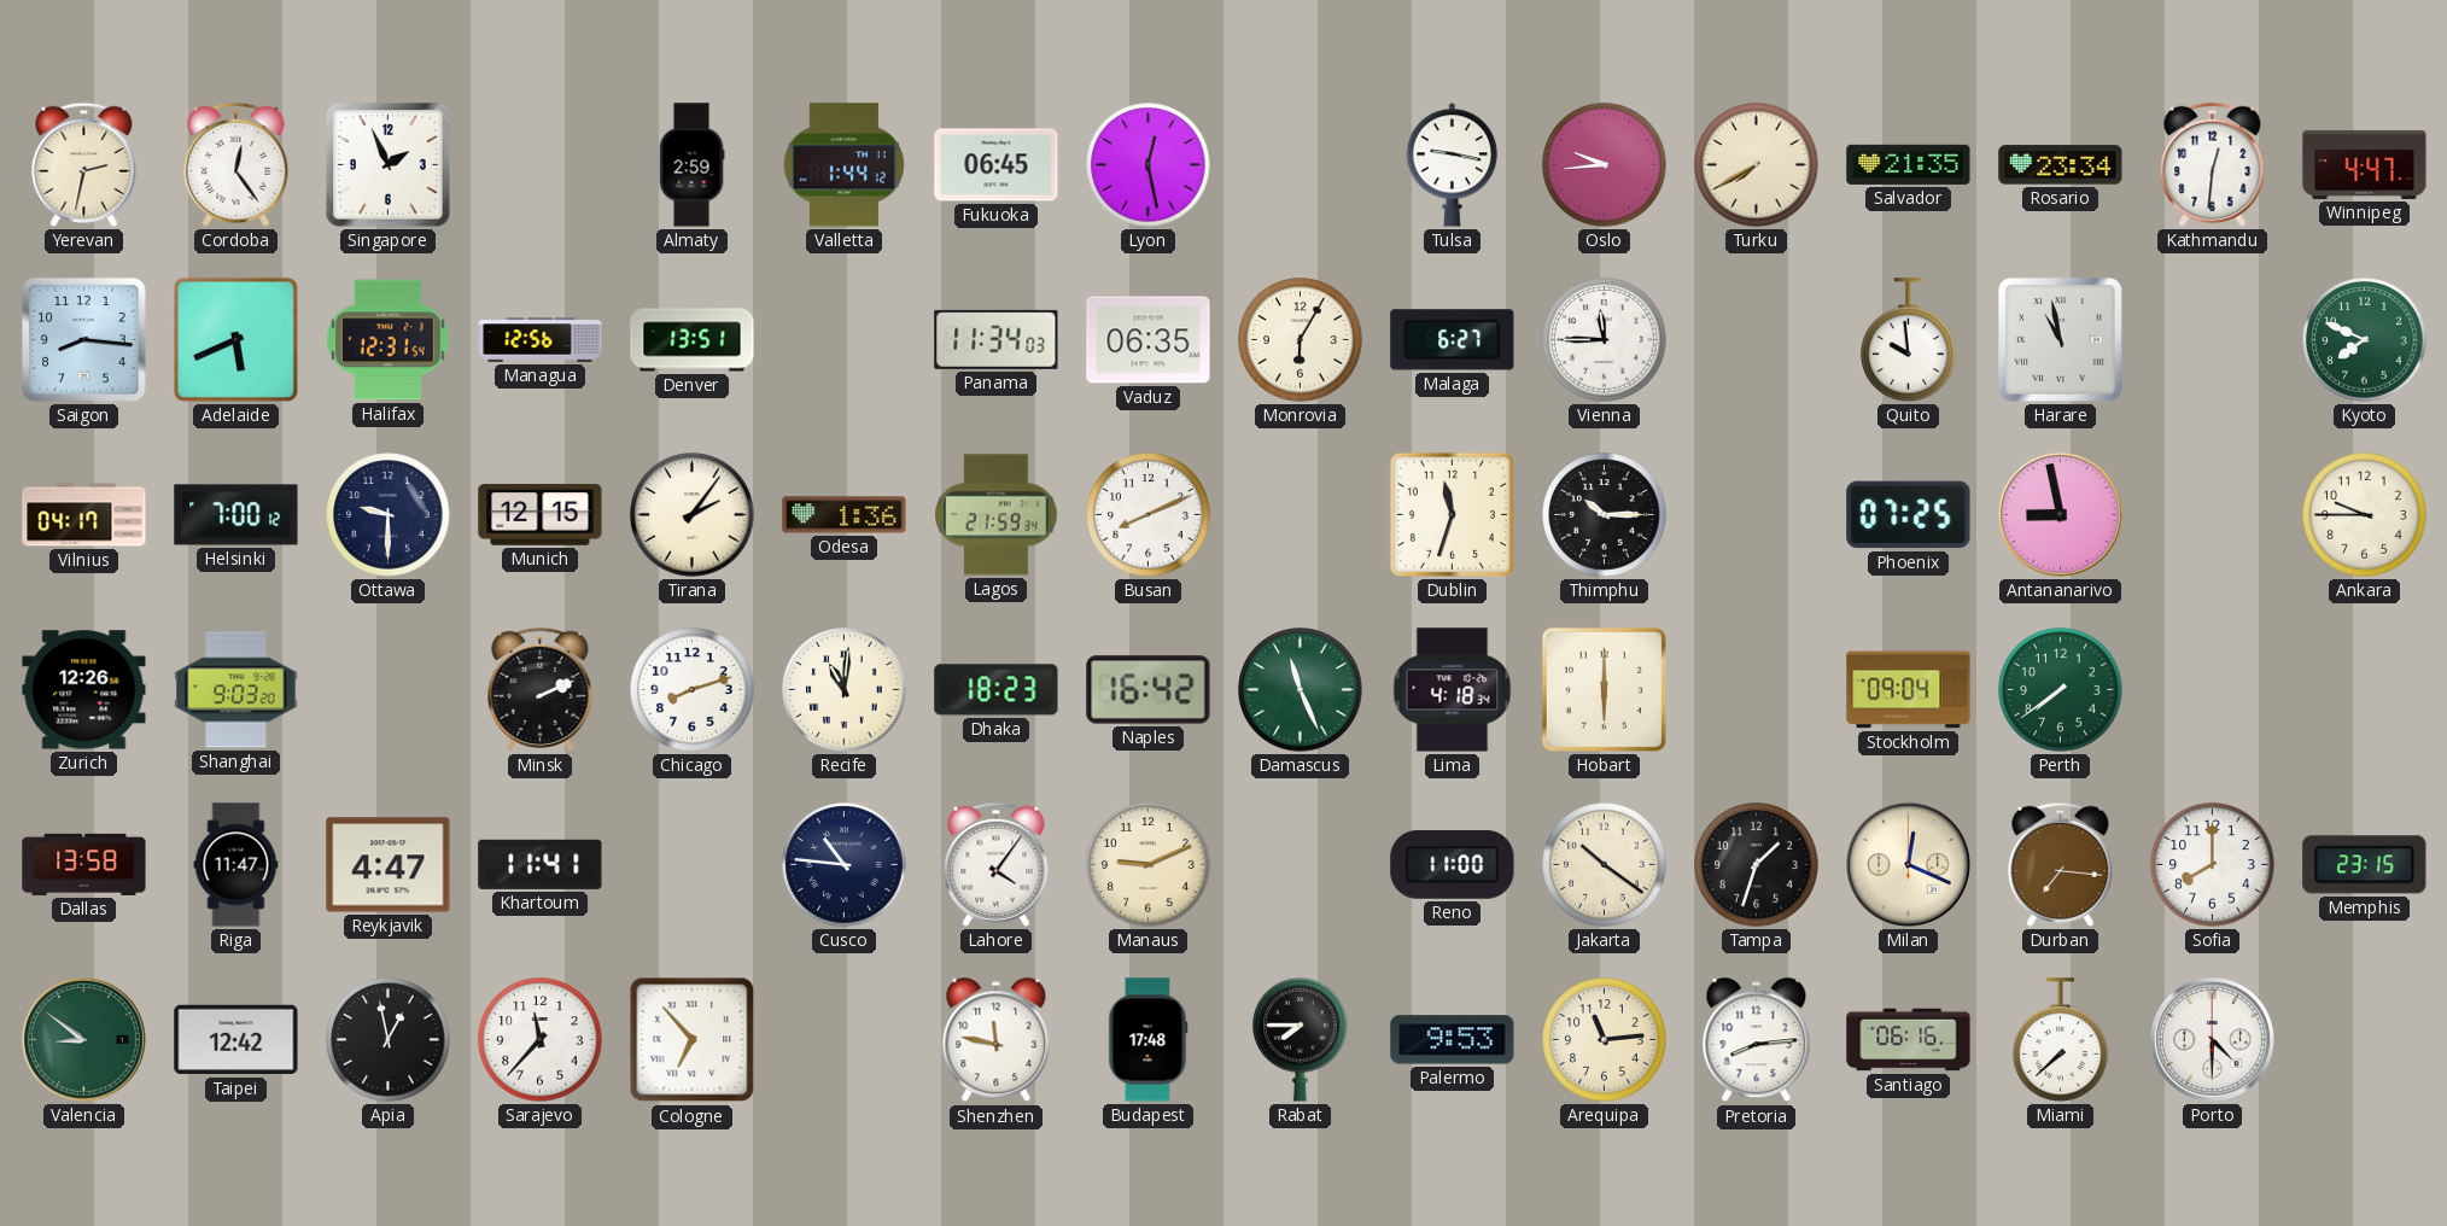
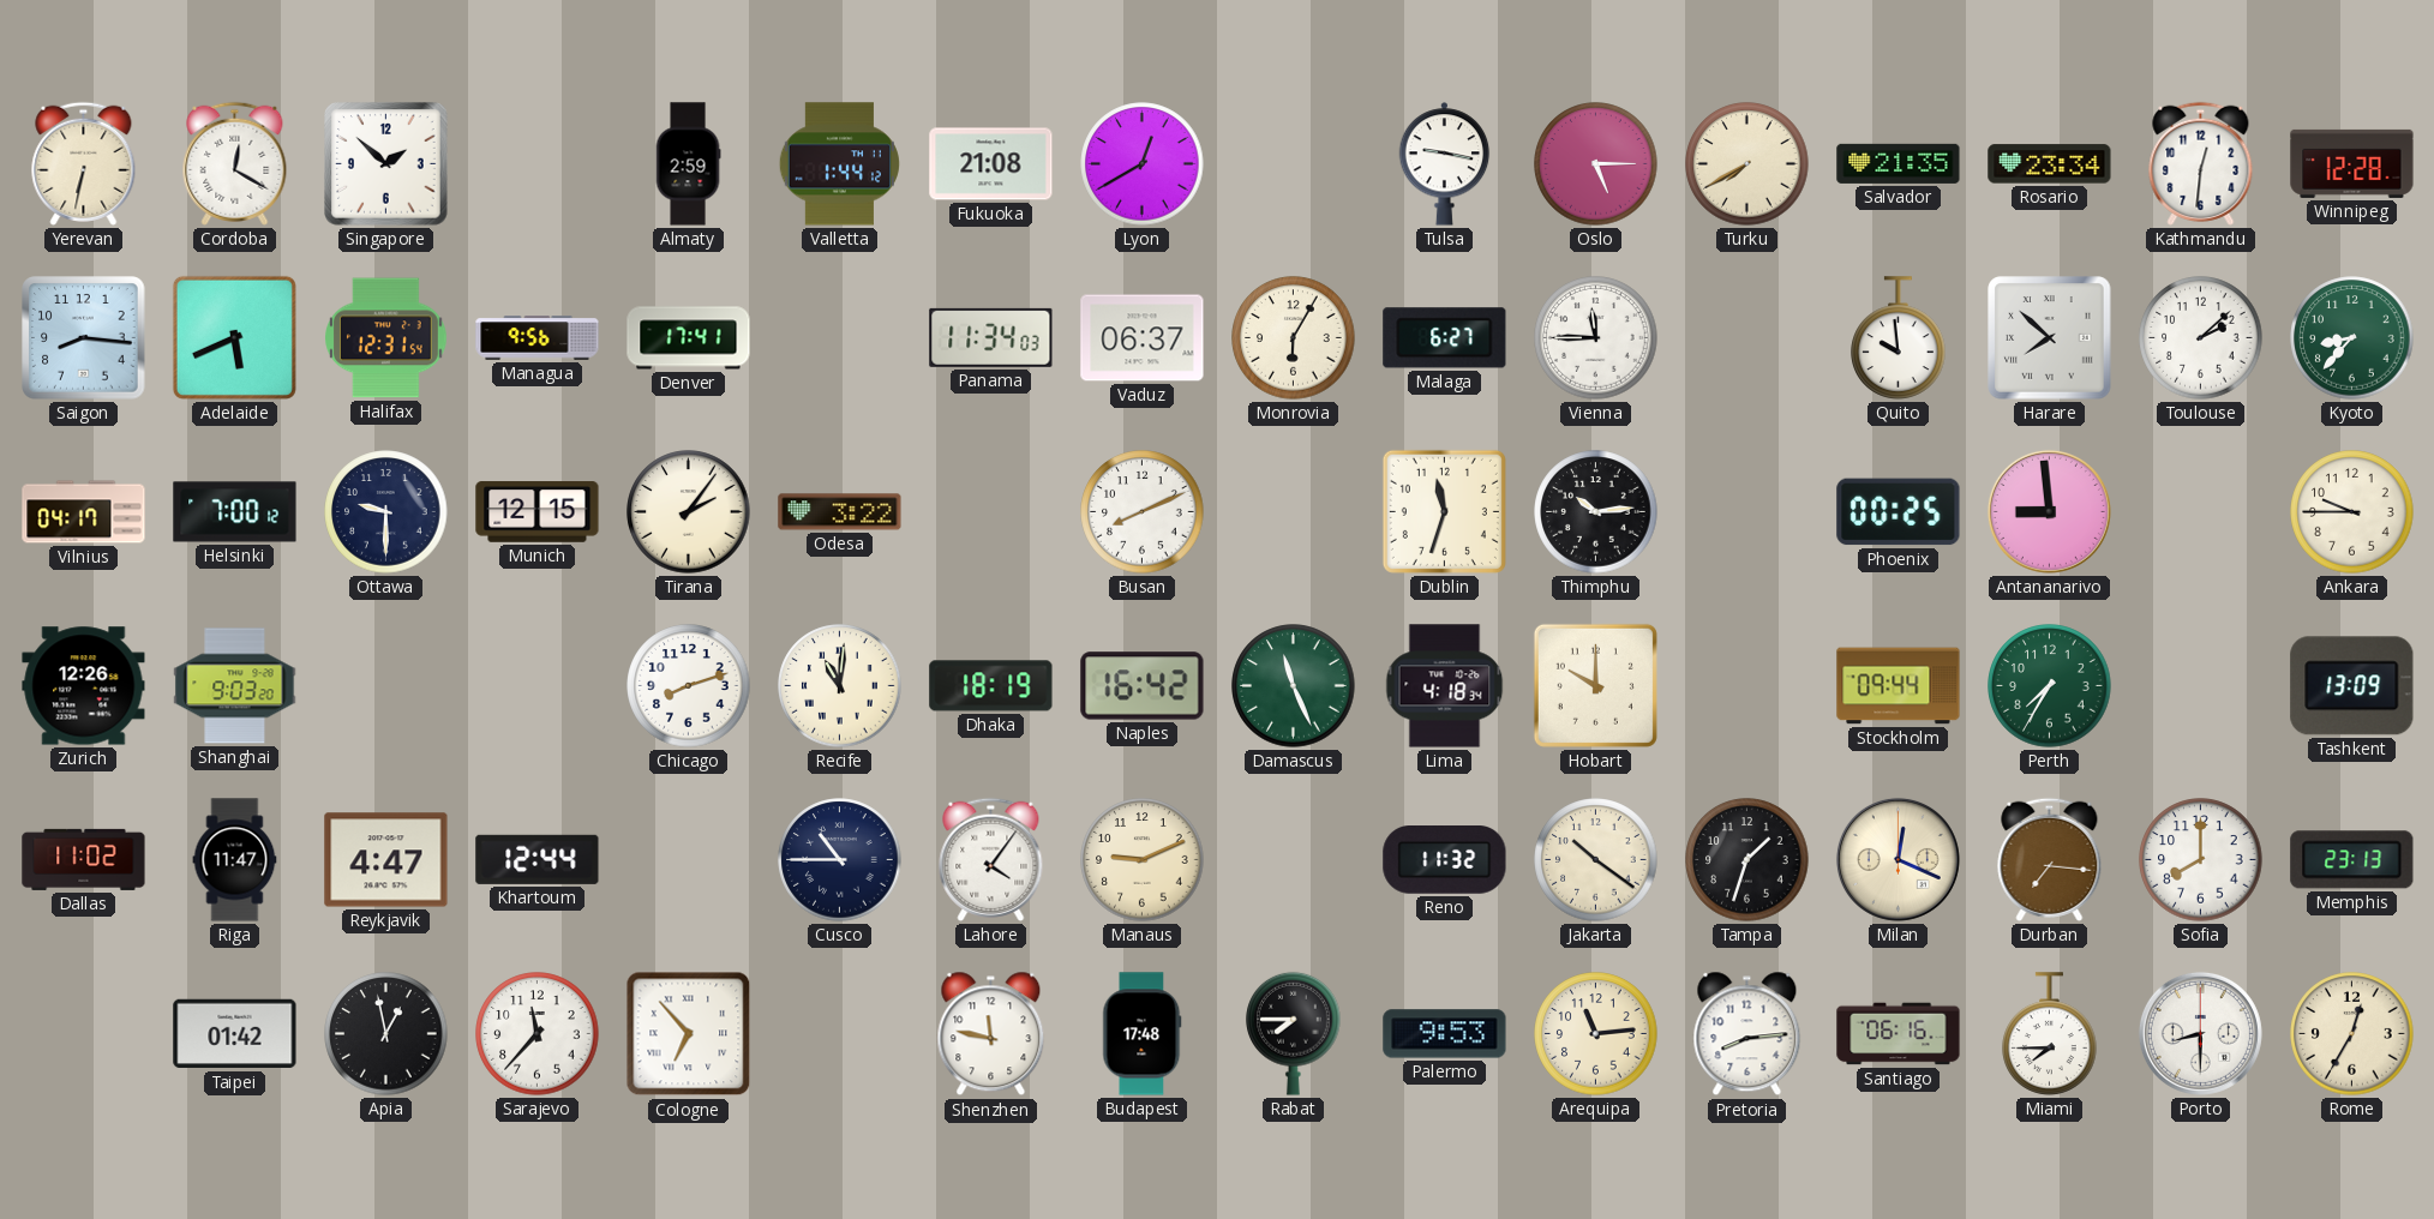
Yerevan: 2:32 -> 6:32 (84, 163)
Cordoba: 12:24 -> 12:20 (235, 163)
Singapore: 1:56 -> 1:52 (386, 164)
Fukuoka: 06:45 -> 21:08 (991, 164)
Lyon: 12:28 -> 12:40 (1143, 164)
Oslo: 9:44 -> 5:15 (1596, 164)
Winnipeg: 4:47 -> 12:28 (2352, 163)
Managua: 12:56 -> 9:56 (538, 338)
Denver: 13:51 -> 17:41 (689, 338)
Vaduz: 06:35 -> 06:37 (1143, 338)
Harare: 10:58 -> 7:52 (2050, 338)
Toulouse: none -> 2:08 (2201, 338)
Kyoto: 7:49 -> 8:37 (2352, 338)
Odesa: 1:36 -> 3:22 (840, 512)
Lagos: 21:59 -> none (997, 515)
Thimphu: 10:15 -> 10:14 (1596, 512)
Phoenix: 07:25 -> 00:25 (1899, 512)
Antananarivo: 8:58 -> 8:59 (2049, 511)
Minsk: 2:11 -> none (541, 689)
Dhaka: 18:23 -> 18:19 (991, 686)
Hobart: 6:00 -> 10:00 (1595, 685)
Stockholm: 09:04 -> 09:44 (1899, 686)
Perth: 7:39 -> 7:35 (2050, 686)
Tashkent: none -> 13:09 (2352, 686)
Dallas: 13:58 -> 11:02 (84, 859)
Khartoum: 11:41 -> 12:44 (538, 859)
Cusco: 10:46 -> 10:45 (840, 860)
Reno: 11:00 -> 11:32 (1445, 860)
Memphis: 23:15 -> 23:13 (2352, 860)
Valencia: 8:51 -> none (83, 1039)
Taipei: 12:42 -> 01:42 (235, 1034)
Miami: 7:38 -> 7:45 (2050, 1034)
Porto: 4:30 -> 8:30 (2200, 1033)
Rome: none -> 12:35 (2352, 1034)
